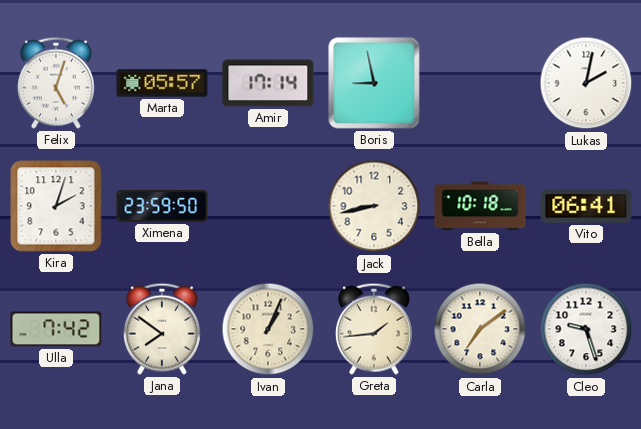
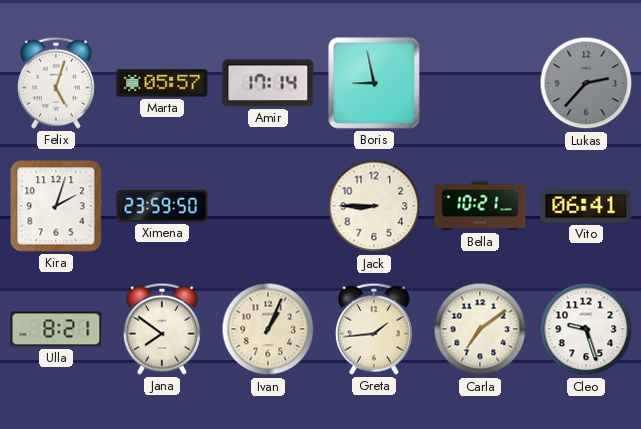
Lukas: 2:02 -> 2:37 (586, 83)
Lukas dial: white -> grey (586, 83)
Jack: 8:43 -> 8:45 (374, 206)
Bella: 10:18 -> 10:21 (480, 206)
Ulla: 7:42 -> 8:21 (56, 329)
